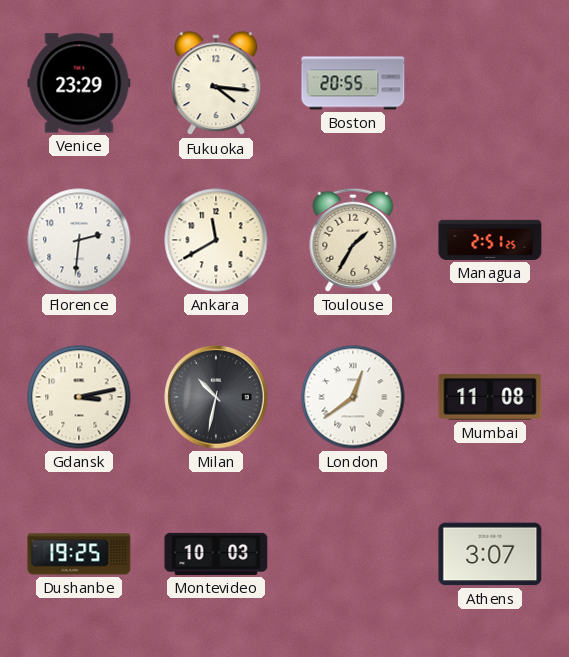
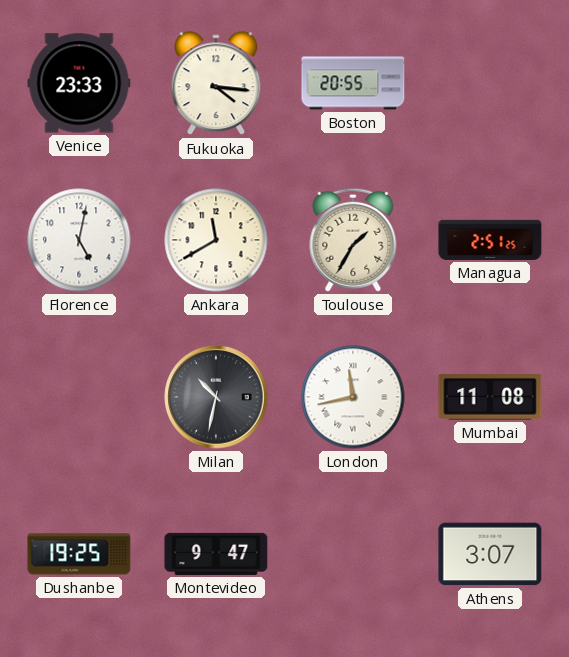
Venice: 23:29 -> 23:33 (79, 83)
Florence: 2:31 -> 5:02 (79, 240)
Gdansk: 3:13 -> none (79, 397)
London: 12:39 -> 11:43 (353, 397)
Montevideo: 10:03 -> 9:47 (216, 554)
